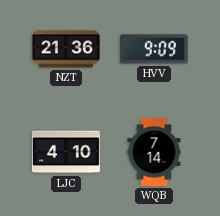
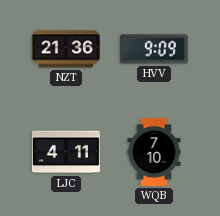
LJC: 4:10 -> 4:11 (66, 152)
WQB: 7:14 -> 7:10 (154, 152)
